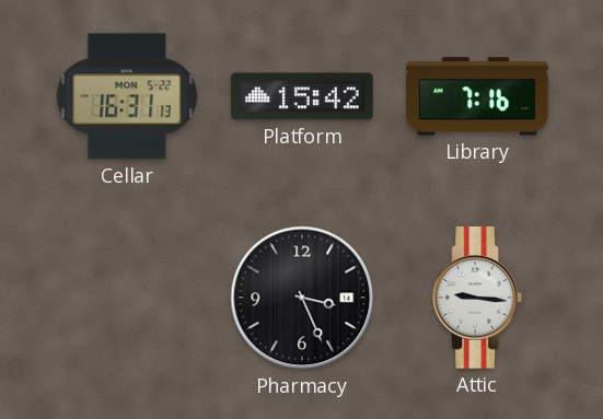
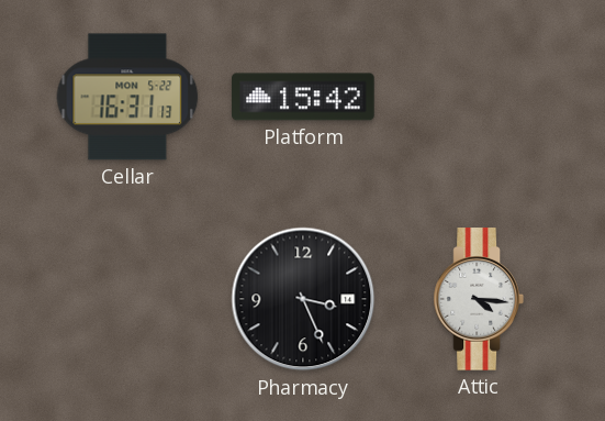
Library: 7:16 -> none (477, 96)
Attic: 9:16 -> 4:16 (478, 299)
